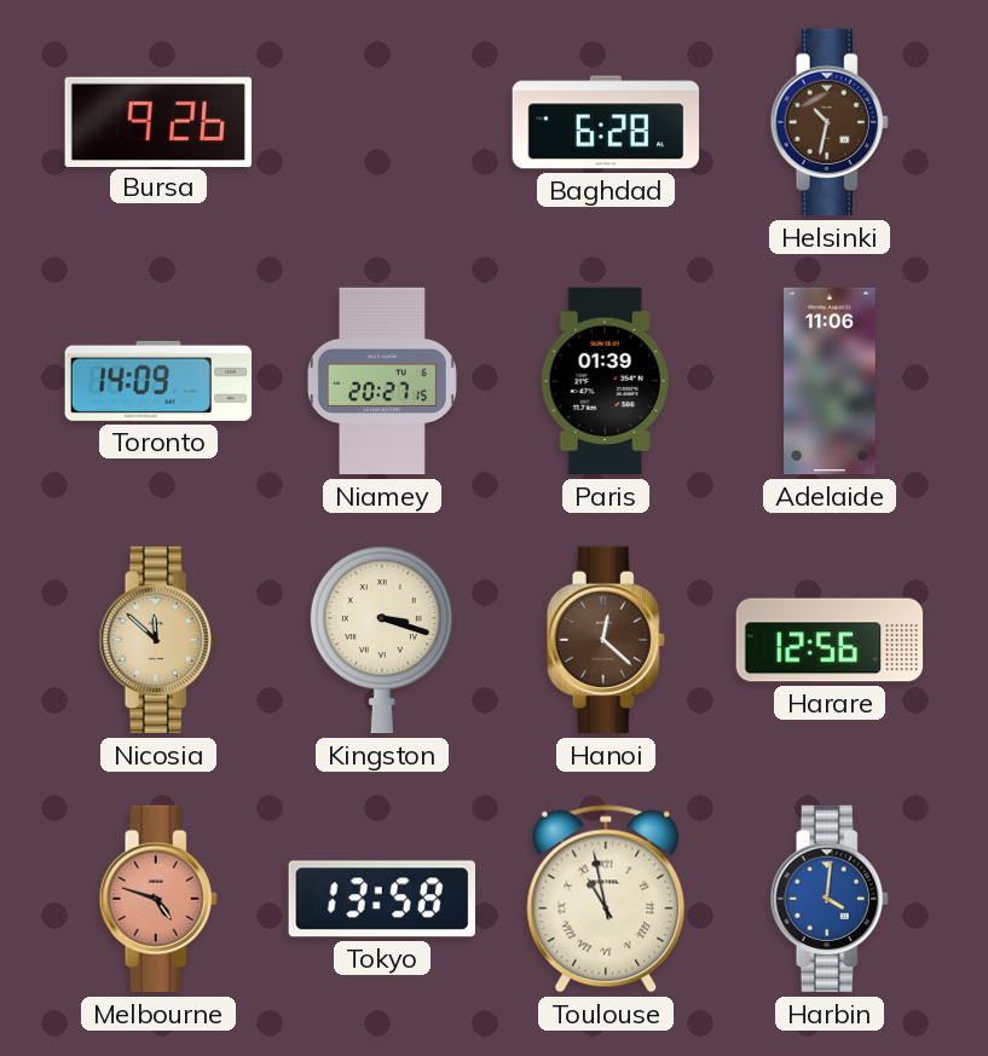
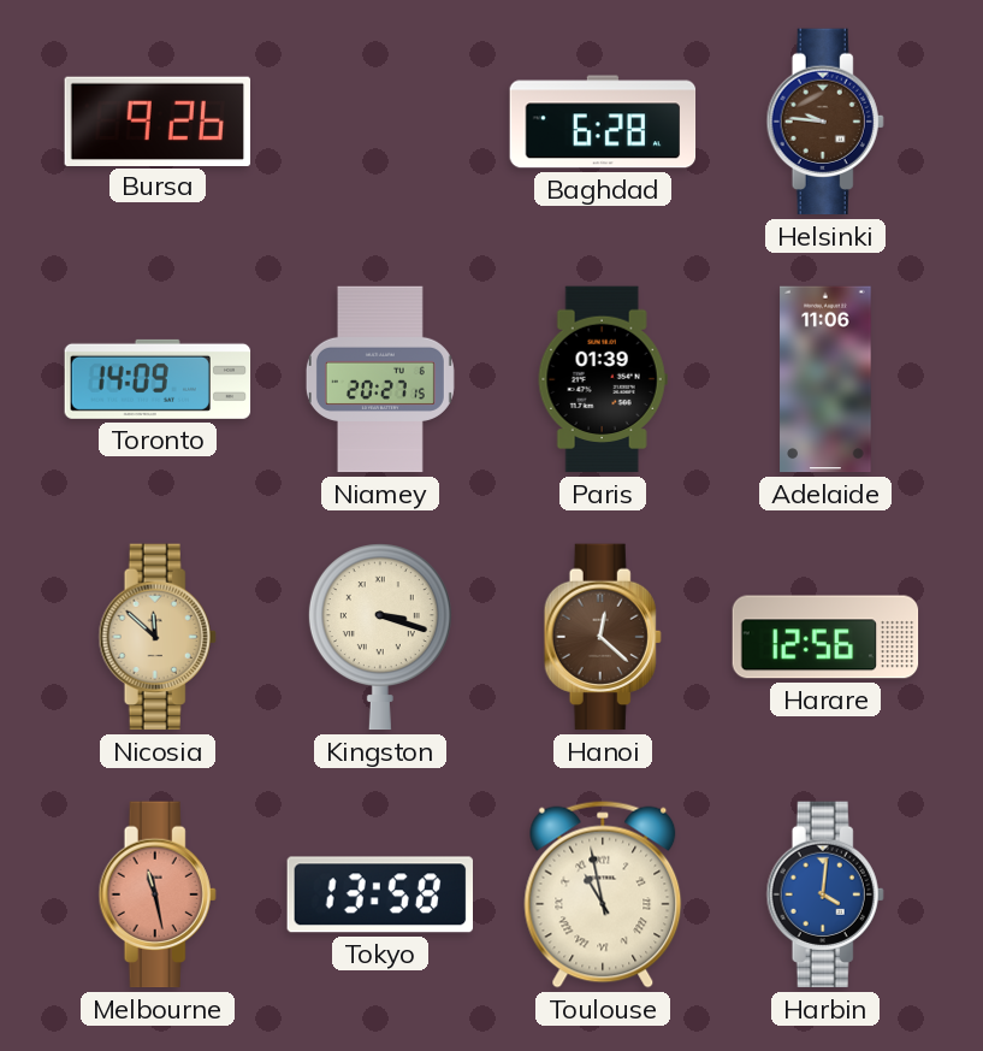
Helsinki: 10:32 -> 9:46 (825, 122)
Melbourne: 4:48 -> 11:28 (158, 894)
